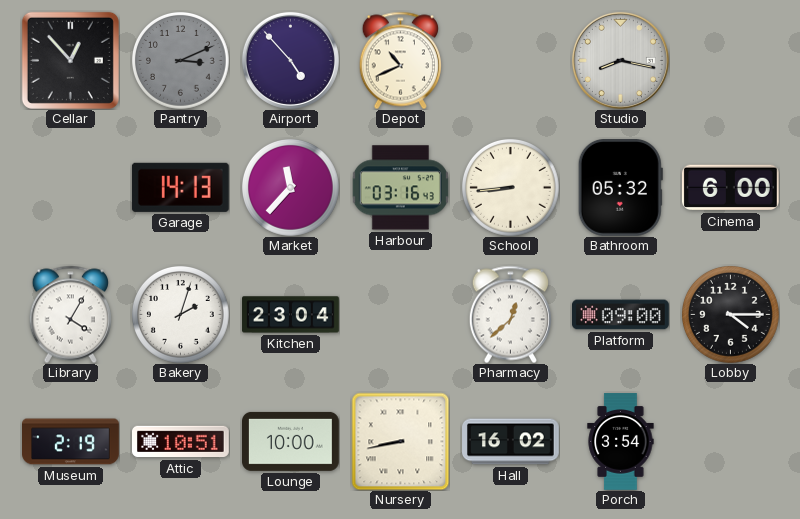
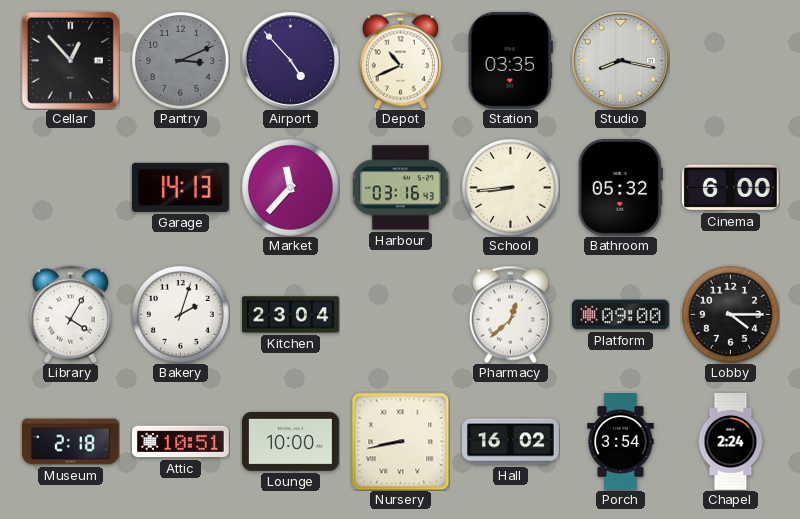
Station: none -> 03:35 (510, 61)
Museum: 2:19 -> 2:18 (71, 442)
Chapel: none -> 2:24 (731, 442)
